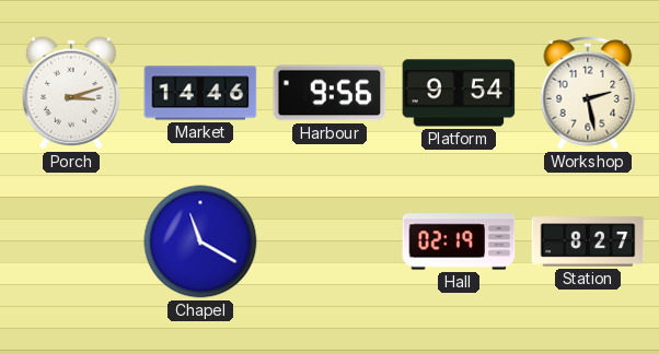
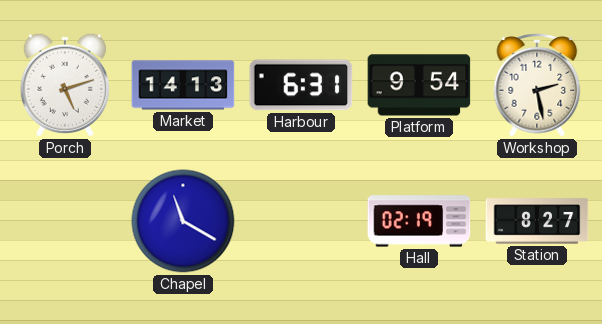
Porch: 3:12 -> 5:12 (65, 85)
Market: 14:46 -> 14:13 (183, 85)
Harbour: 9:56 -> 6:31 (301, 85)
